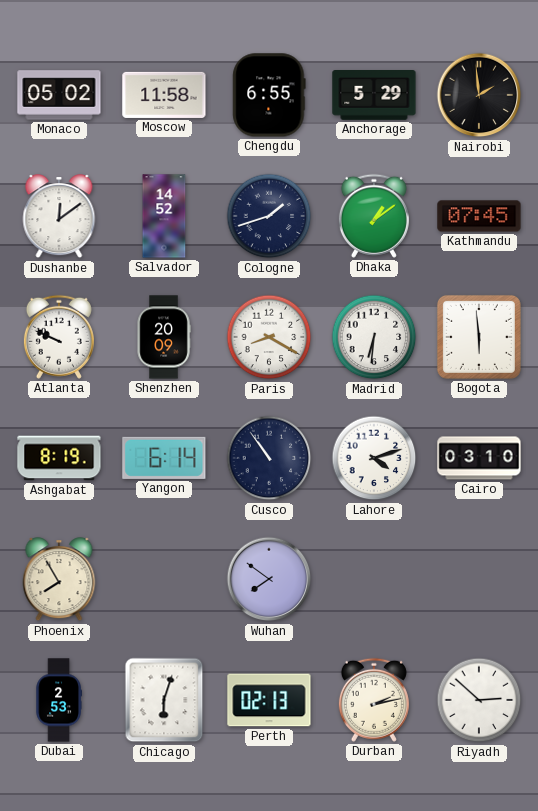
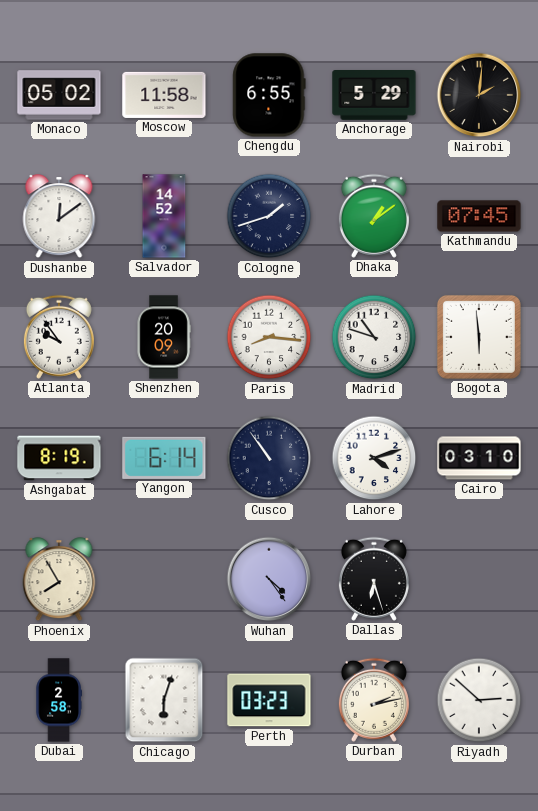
Nairobi: 1:59 -> 2:01 (479, 95)
Atlanta: 9:49 -> 9:54 (59, 337)
Paris: 8:20 -> 8:16 (269, 337)
Madrid: 6:31 -> 10:48 (374, 337)
Wuhan: 7:51 -> 4:24 (269, 579)
Dallas: none -> 6:27 (374, 579)
Dubai: 2:53 -> 2:58 (58, 700)
Perth: 02:13 -> 03:23 (269, 700)
